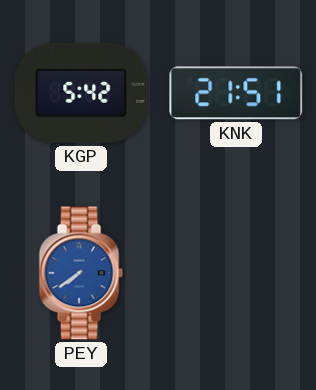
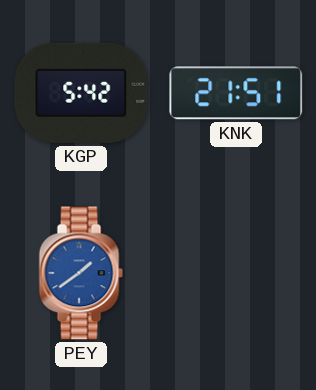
PEY: 7:39 -> 1:39 (81, 273)
